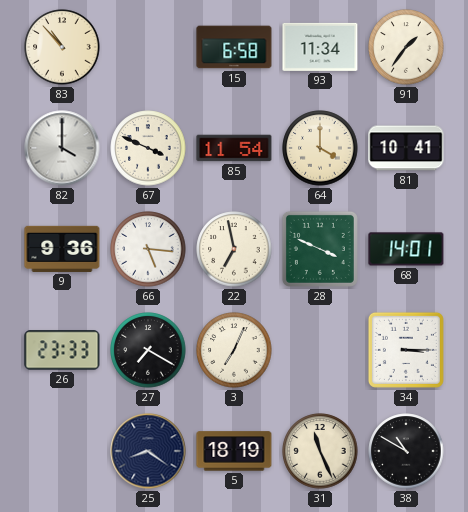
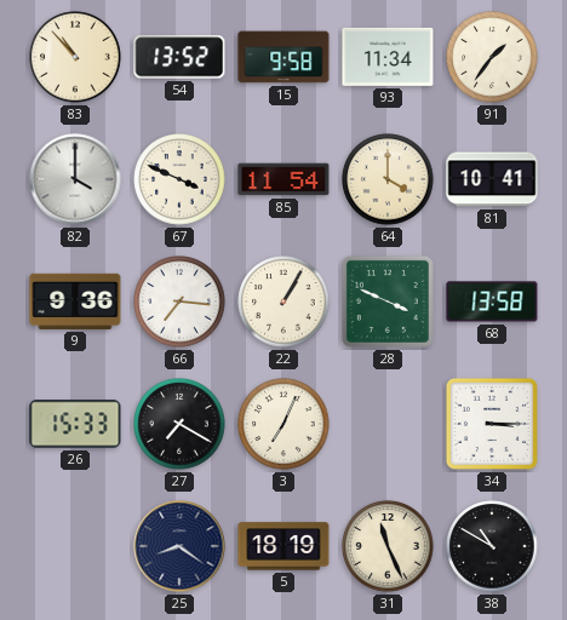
54: none -> 13:52 (179, 57)
15: 6:58 -> 9:58 (283, 57)
66: 5:16 -> 7:16 (179, 302)
22: 6:58 -> 1:05 (283, 302)
68: 14:01 -> 13:58 (492, 302)
26: 23:33 -> 15:33 (75, 424)
